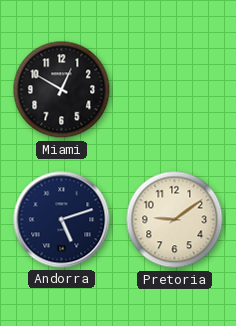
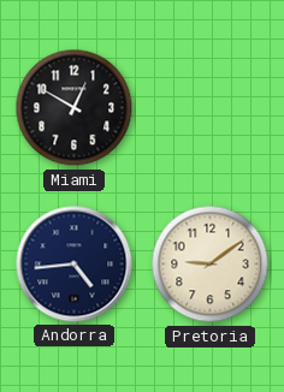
Andorra: 5:12 -> 4:44 (75, 265)
